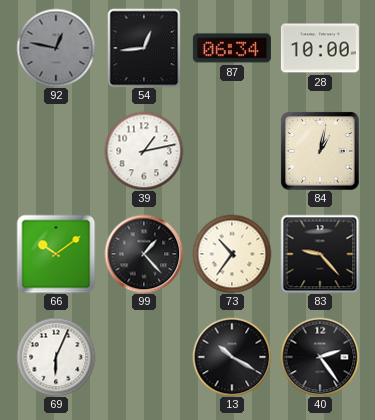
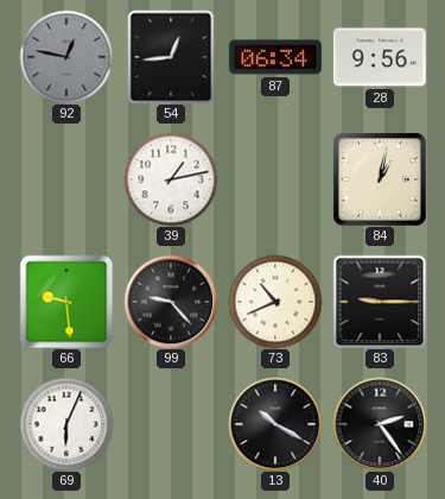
28: 10:00 -> 9:56 (380, 57)
66: 10:09 -> 9:29 (66, 302)
99: 1:23 -> 9:23 (171, 302)
73: 10:36 -> 10:41 (275, 302)
83: 9:23 -> 9:15 (380, 302)
